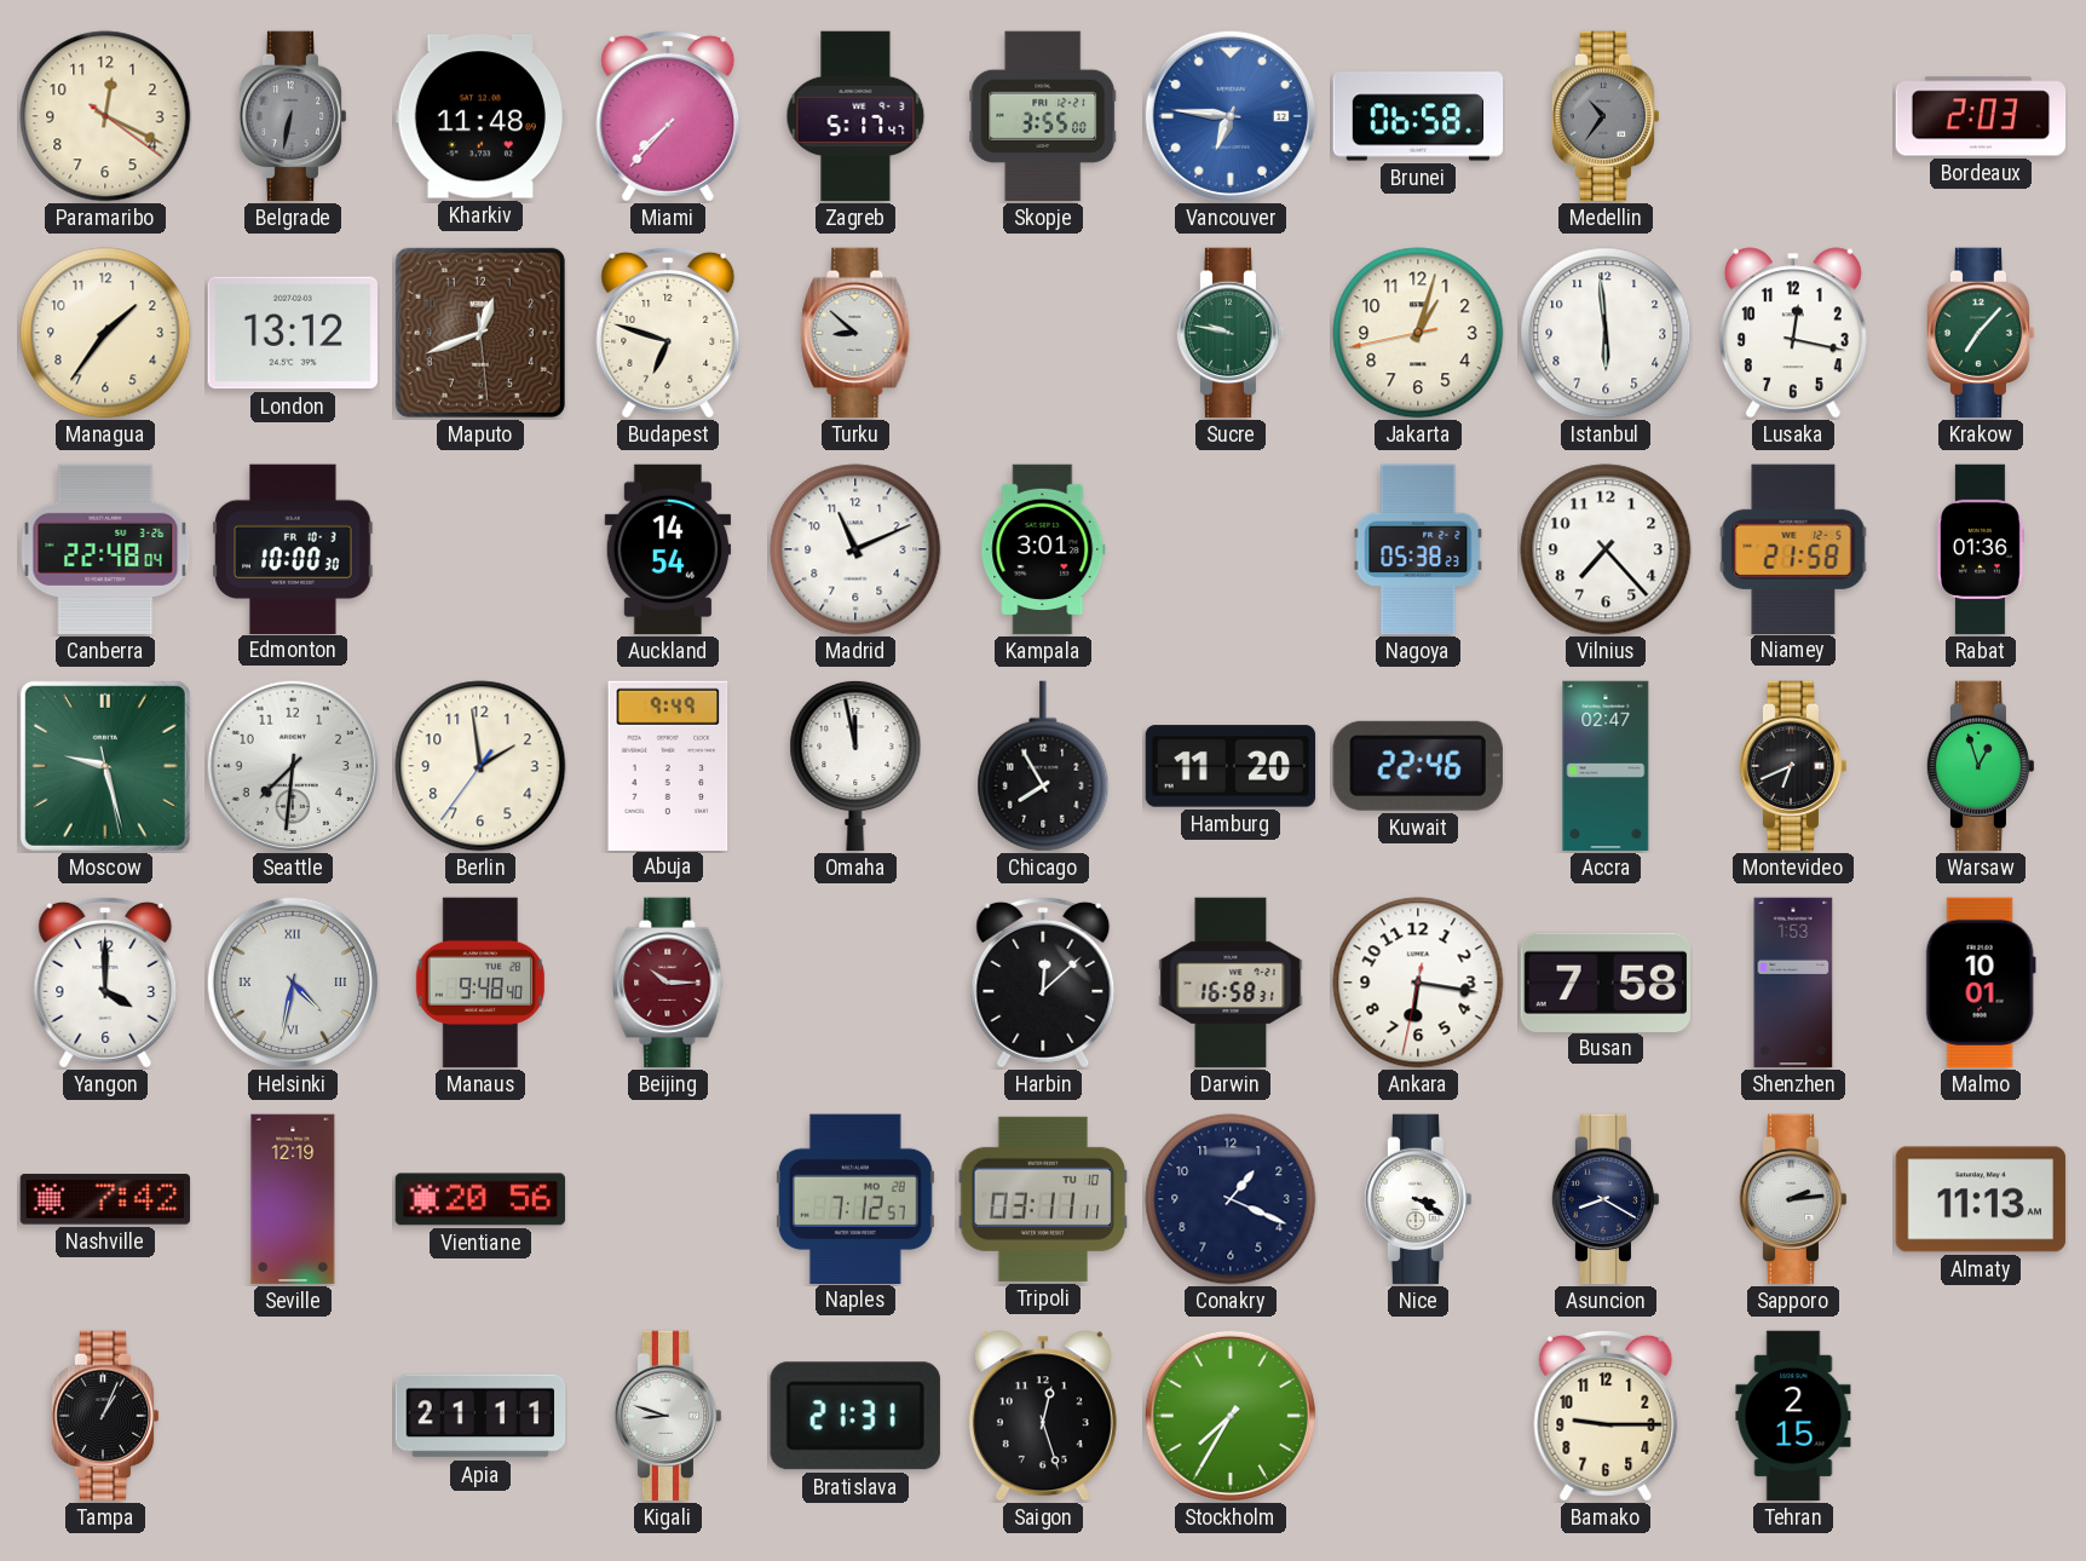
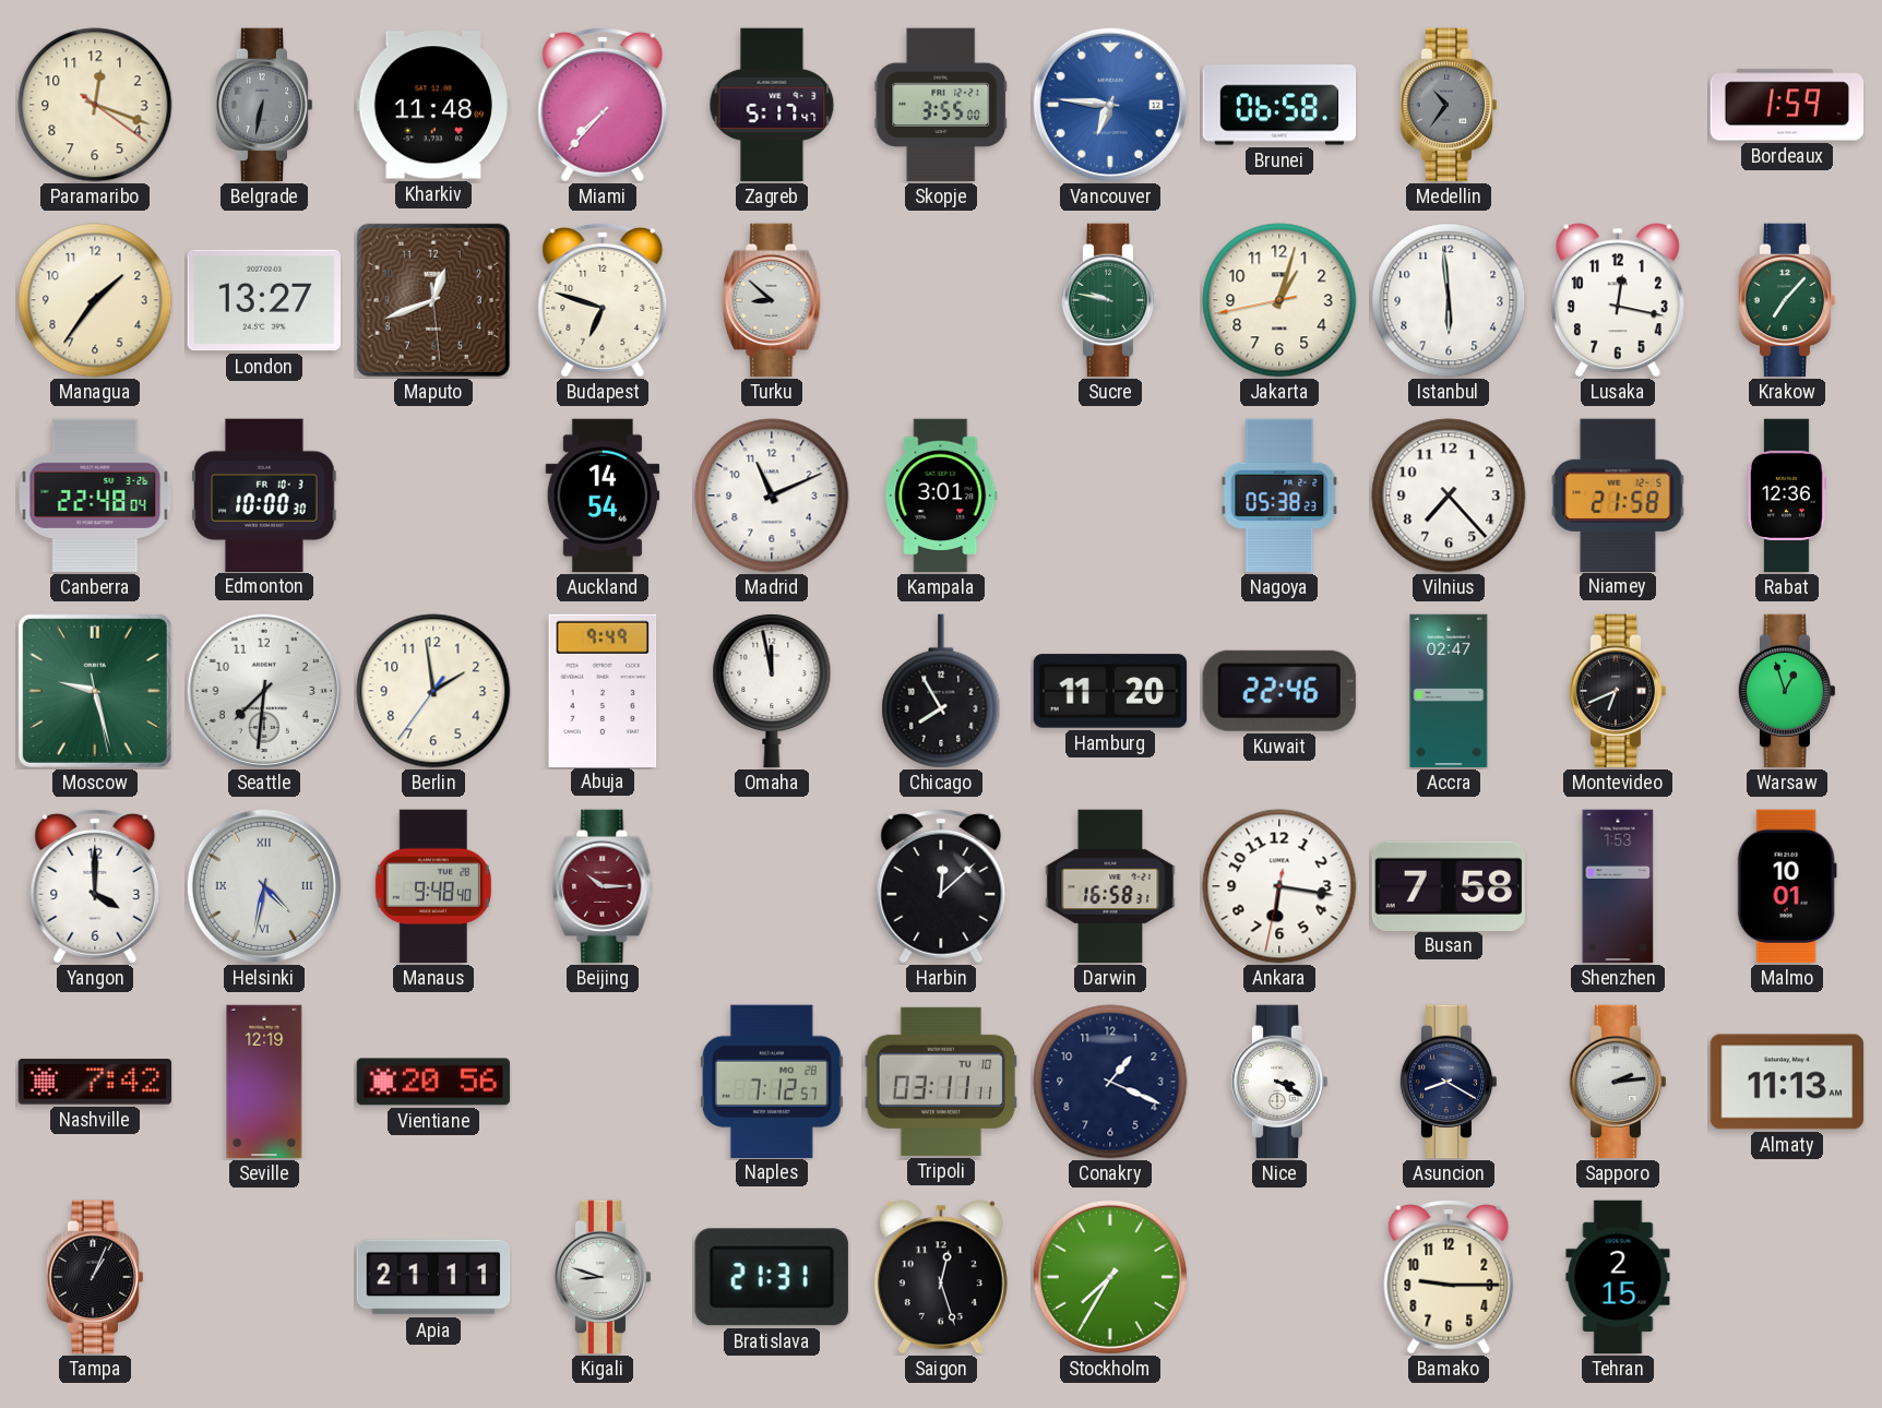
Paramaribo: 12:19 -> 12:18 (95, 105)
Bordeaux: 2:03 -> 1:59 (1787, 105)
London: 13:12 -> 13:27 (263, 300)
Rabat: 01:36 -> 12:36 (1787, 496)
